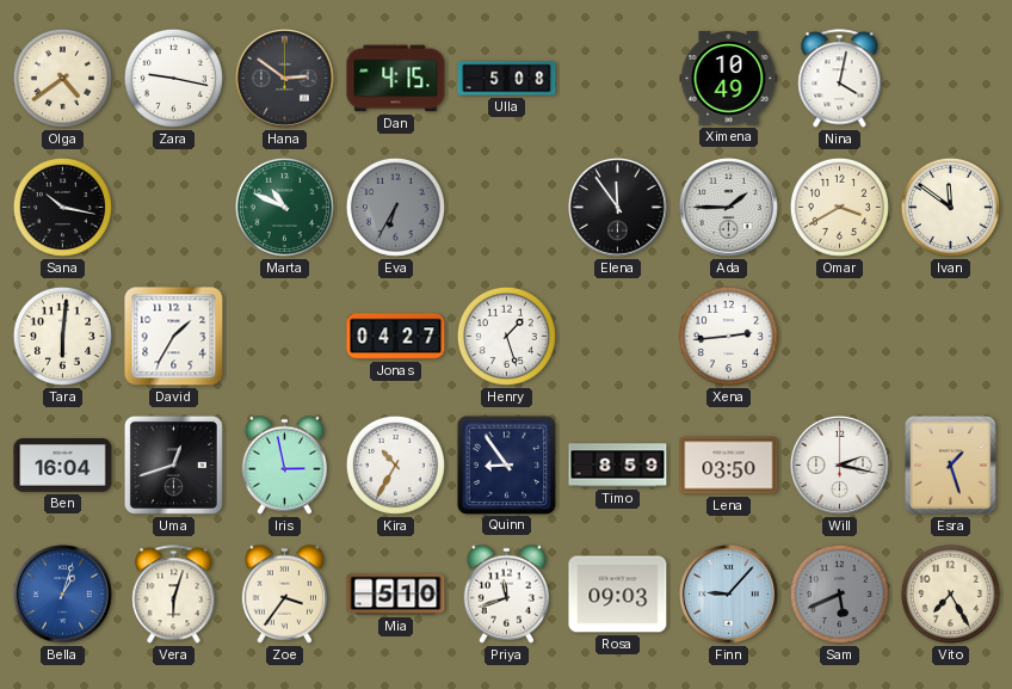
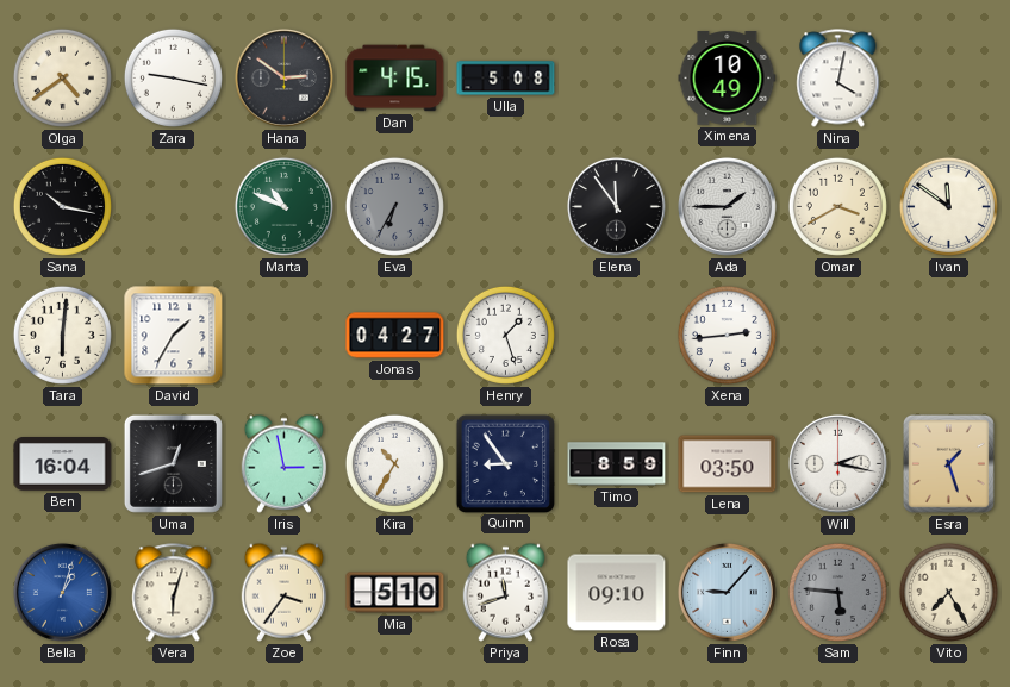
Rosa: 09:03 -> 09:10 (617, 593)
Sam: 5:41 -> 5:46 (837, 592)
